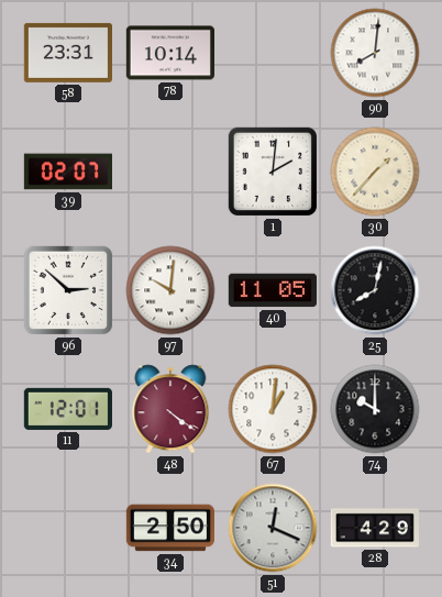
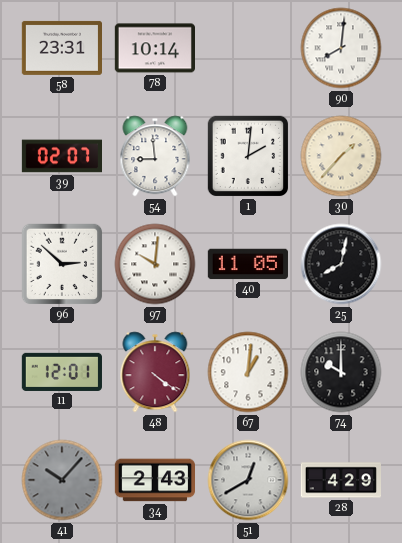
54: none -> 8:59 (155, 156)
41: none -> 10:07 (62, 480)
34: 2:50 -> 2:43 (154, 480)
51: 12:19 -> 12:40 (248, 480)
